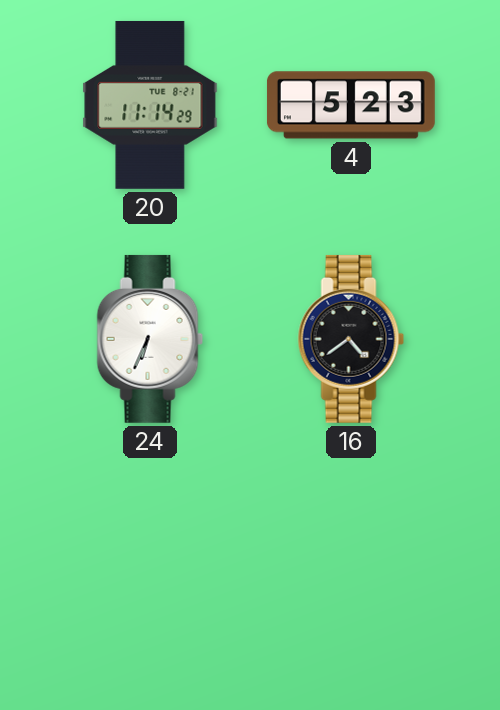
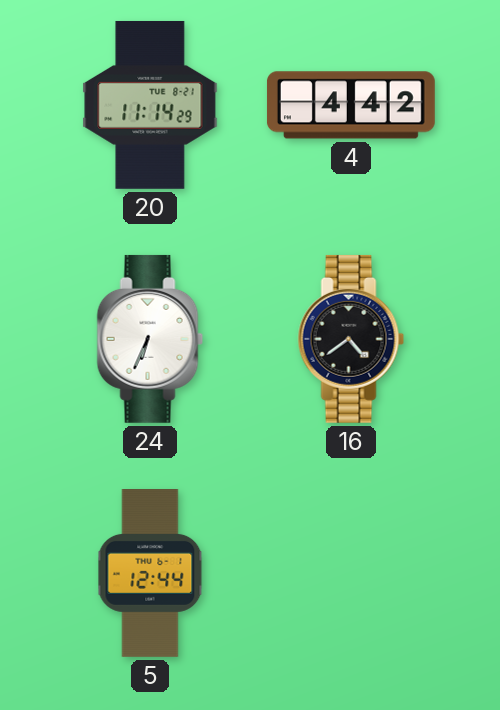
4: 5:23 -> 4:42 (351, 105)
5: none -> 12:44 (150, 574)
